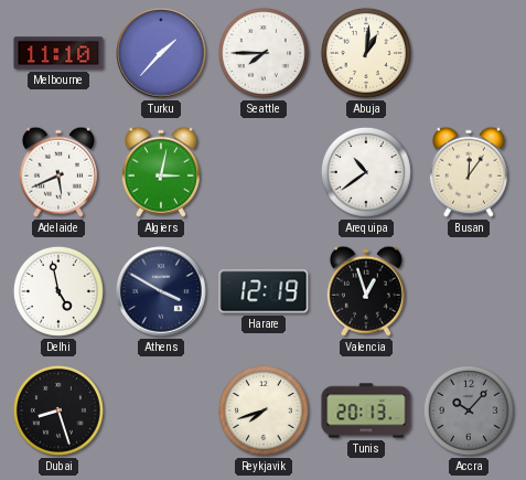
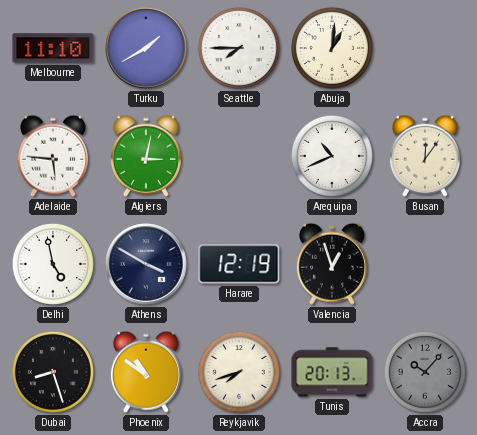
Turku: 1:37 -> 1:40 (147, 49)
Adelaide: 5:41 -> 5:46 (53, 156)
Arequipa: 10:39 -> 10:41 (332, 156)
Phoenix: none -> 10:51 (146, 372)
